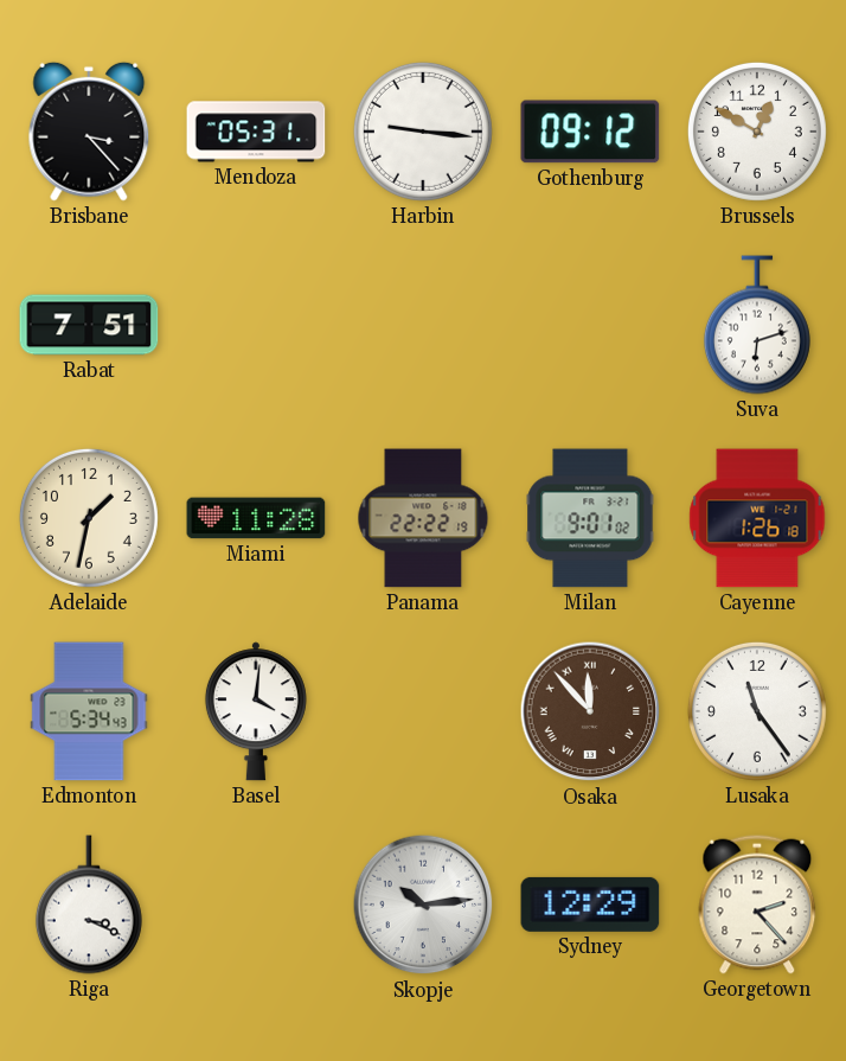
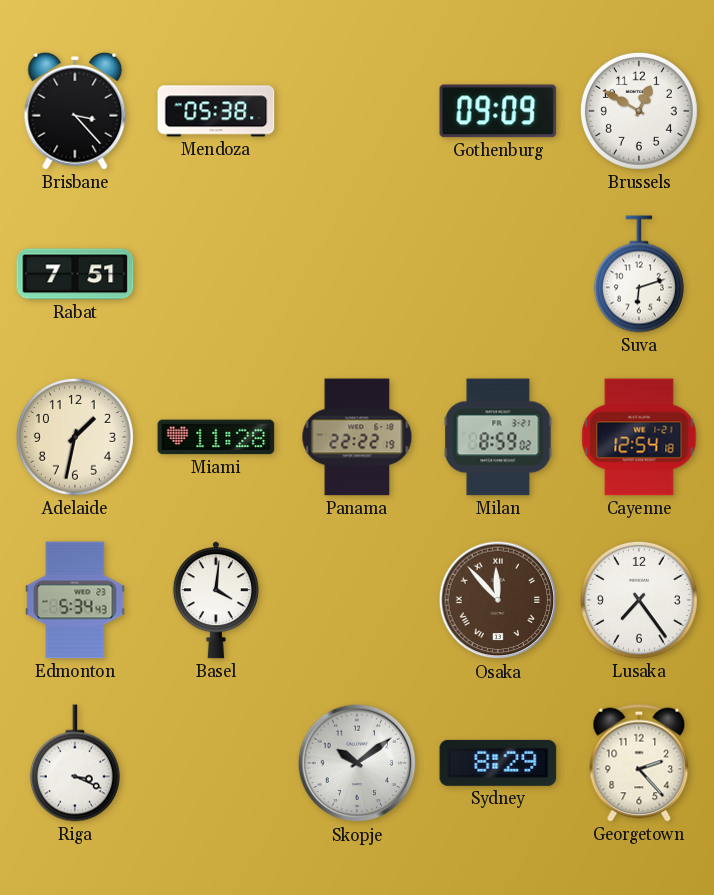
Mendoza: 05:31 -> 05:38 (216, 111)
Harbin: 9:16 -> none (423, 132)
Gothenburg: 09:12 -> 09:09 (498, 111)
Milan: 9:01 -> 8:59 (498, 437)
Cayenne: 1:26 -> 12:54 (639, 437)
Lusaka: 11:24 -> 7:24 (639, 600)
Skopje: 10:14 -> 10:09 (357, 763)
Sydney: 12:29 -> 8:29 (498, 763)
